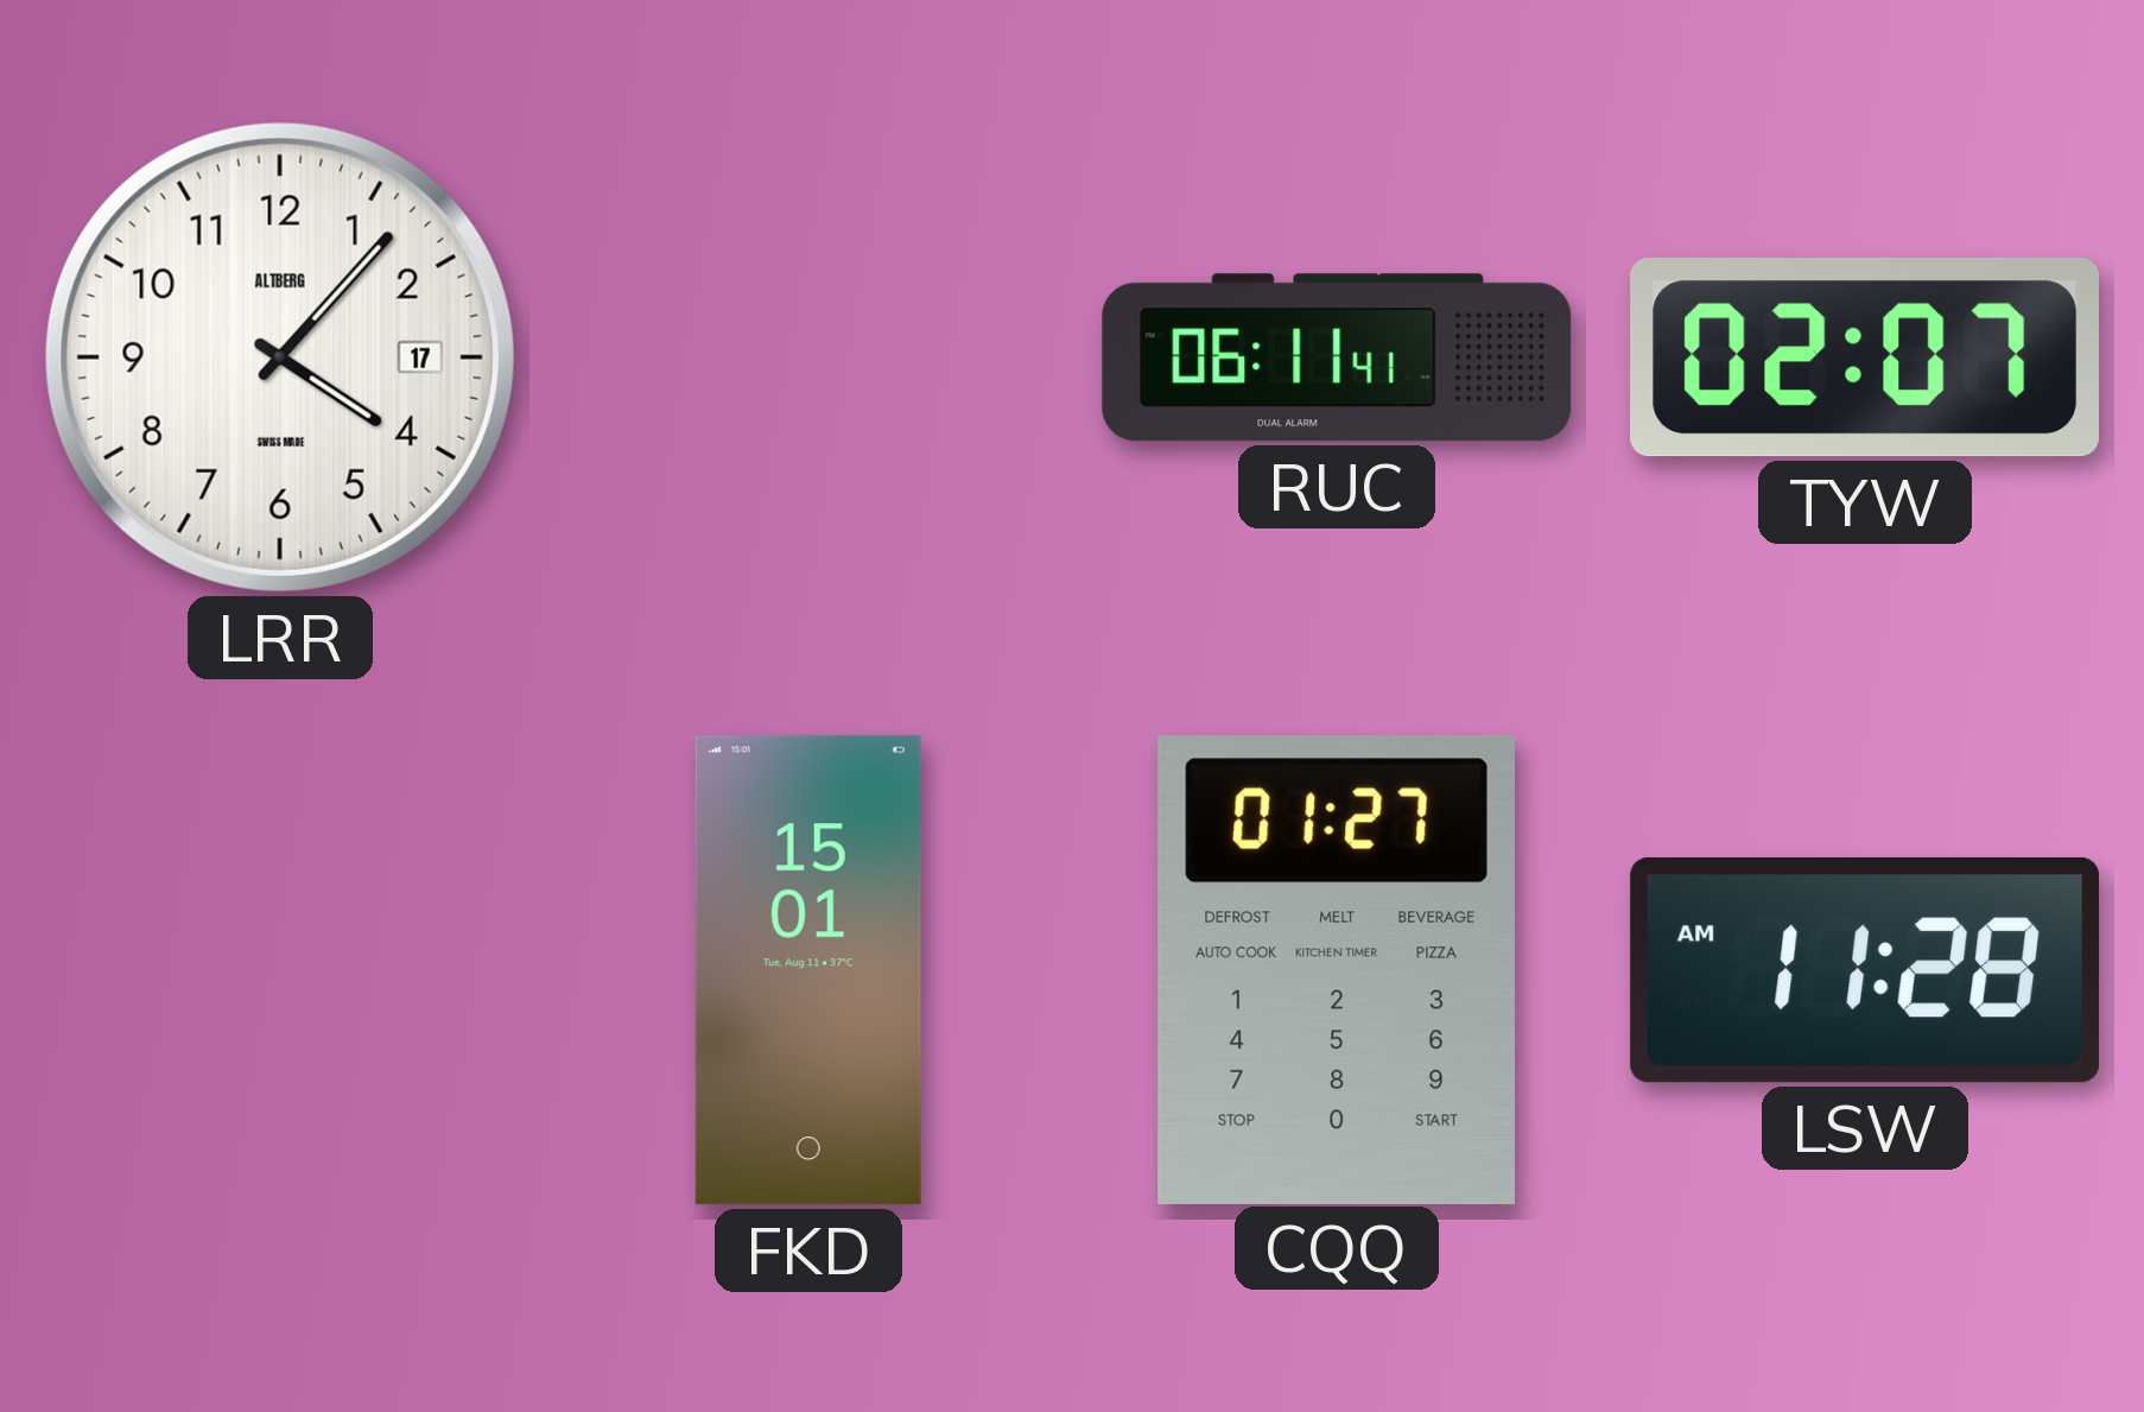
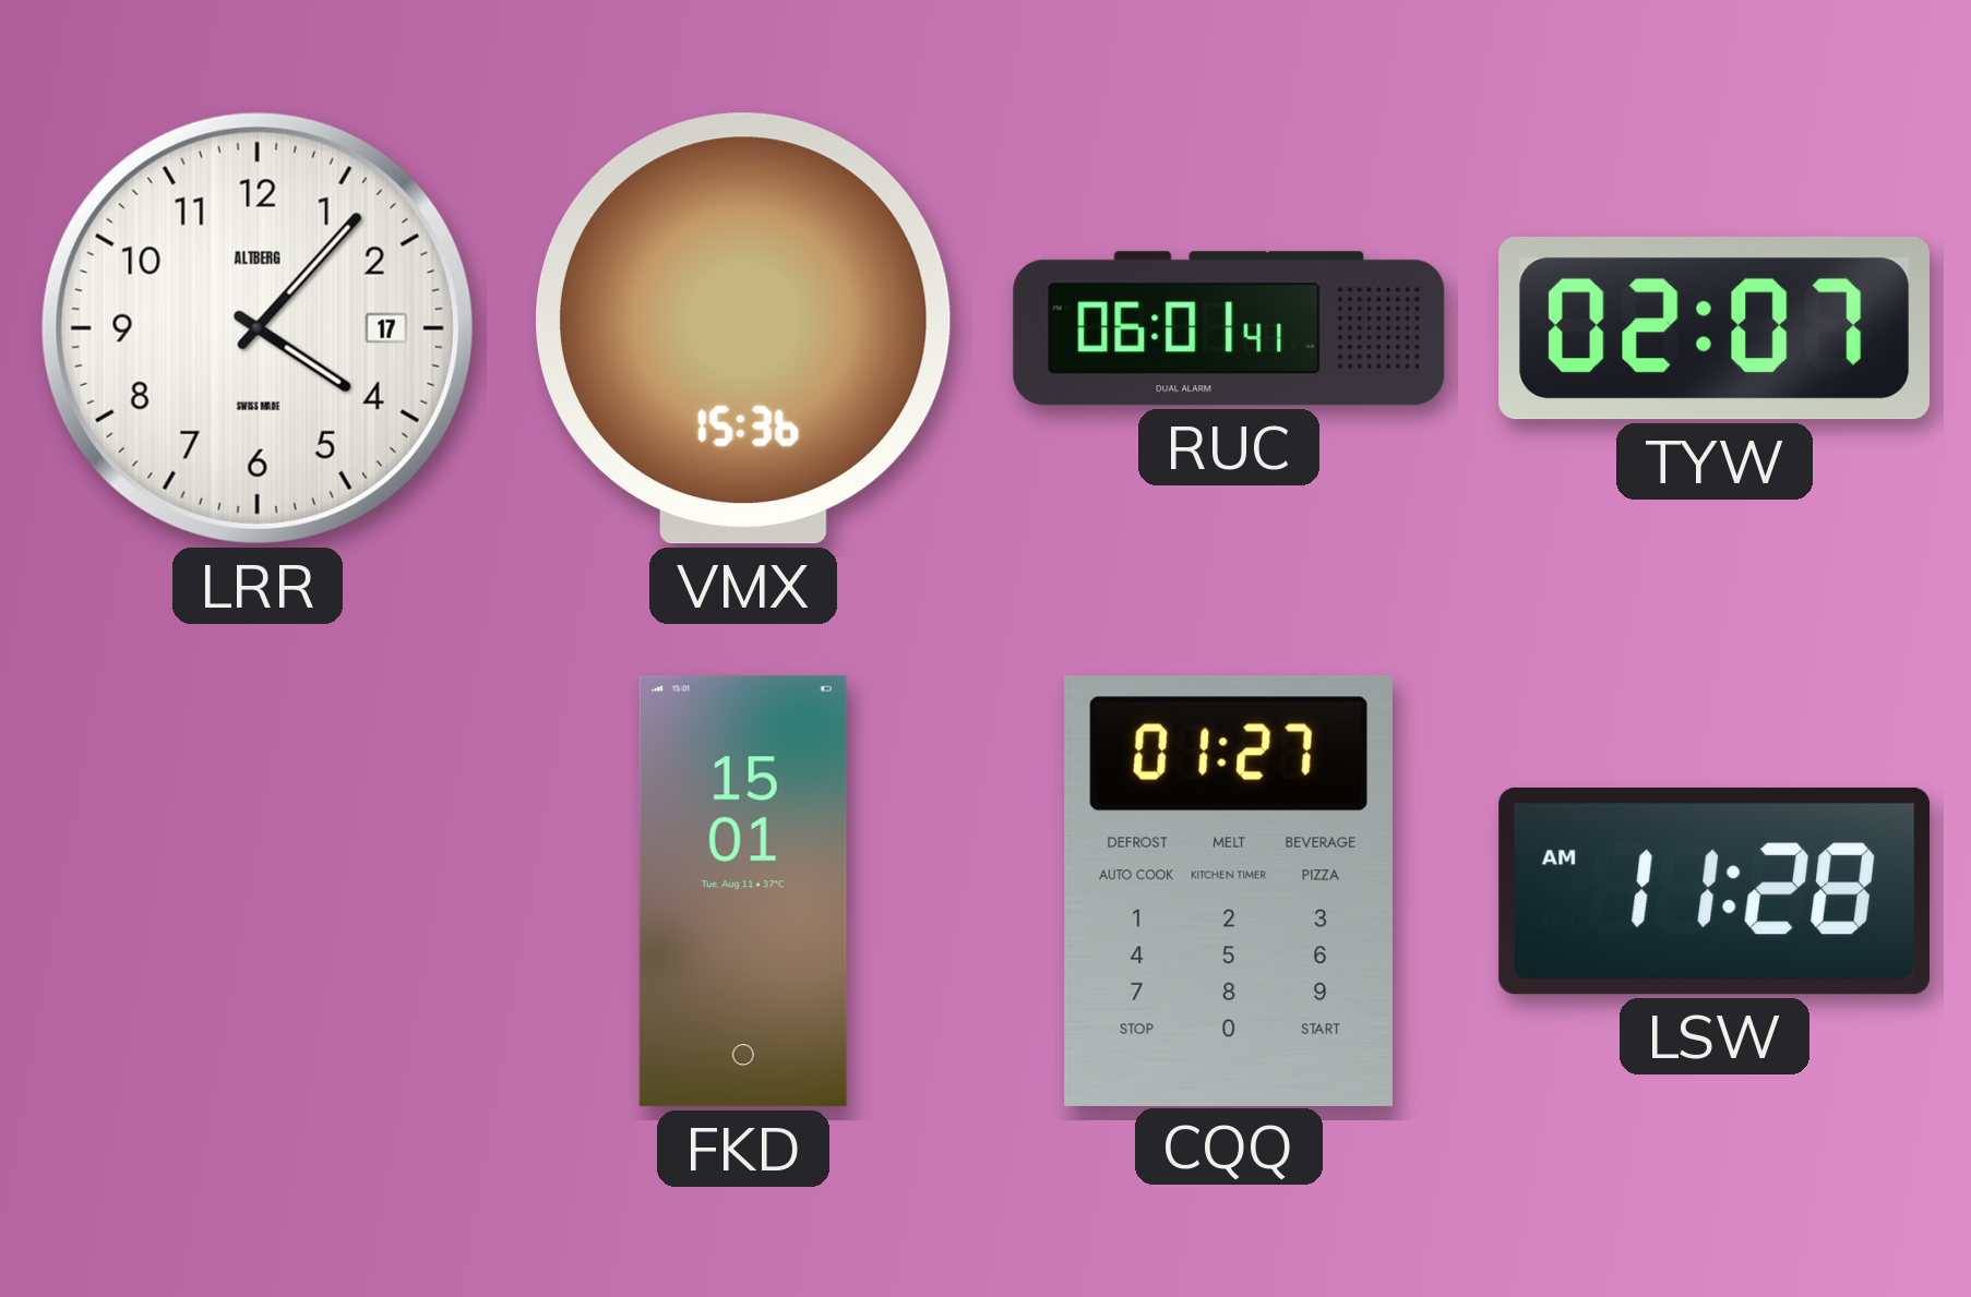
VMX: none -> 15:36 (743, 328)
RUC: 06:11 -> 06:01 (1229, 328)
